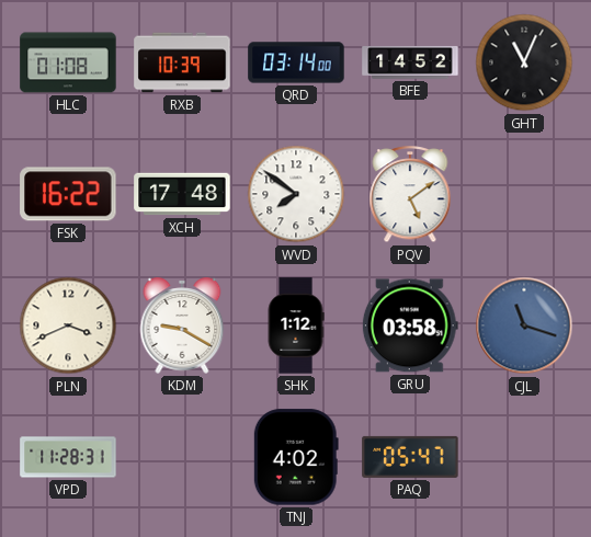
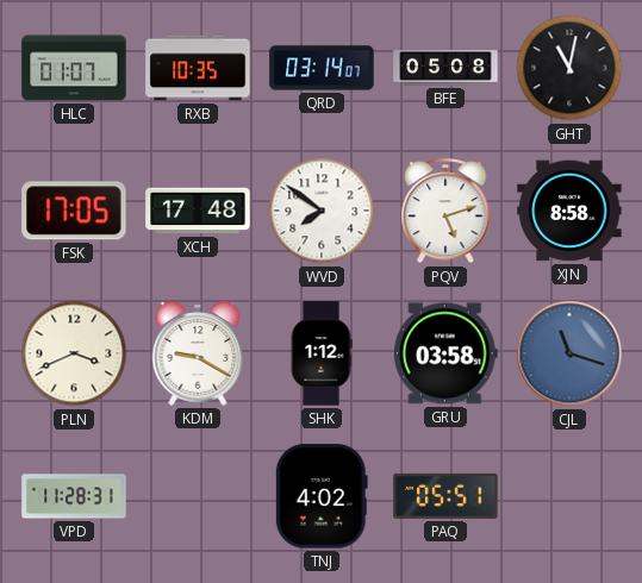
HLC: 01:08 -> 01:07 (74, 68)
RXB: 10:39 -> 10:35 (198, 68)
QRD: 03:14:00 -> 03:14:07 (322, 68)
BFE: 14:52 -> 05:08 (445, 69)
GHT: 11:04 -> 11:02 (569, 68)
FSK: 16:22 -> 17:05 (74, 211)
PQV: 5:09 -> 5:12 (445, 212)
XJN: none -> 8:58 (569, 211)
PAQ: 05:47 -> 05:51 (445, 496)
